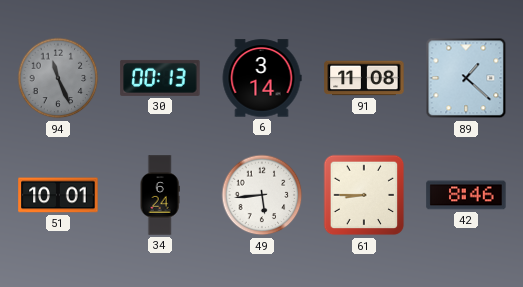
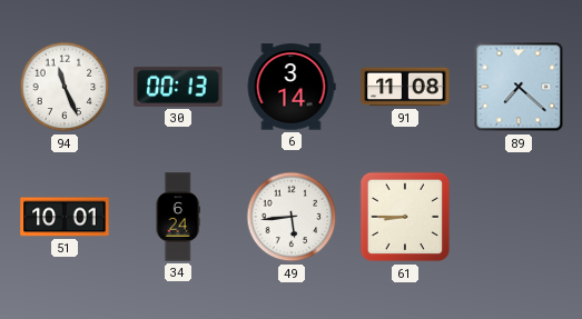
94 dial: grey -> white (65, 87)
89: 1:22 -> 7:22 (519, 87)
42: 8:46 -> none (466, 195)
